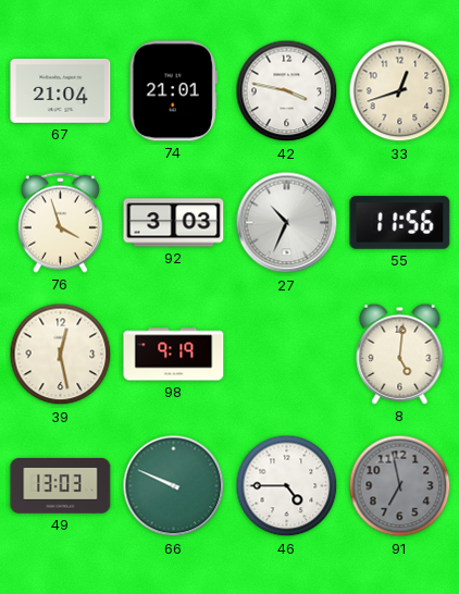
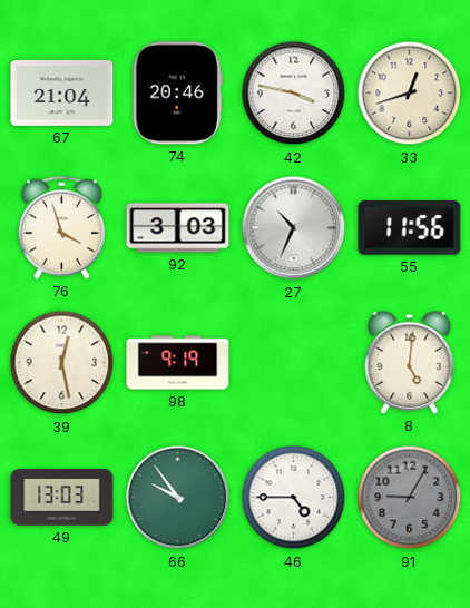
74: 21:01 -> 20:46 (177, 94)
66: 9:49 -> 9:54 (178, 498)
91: 6:58 -> 9:05 (410, 498)
